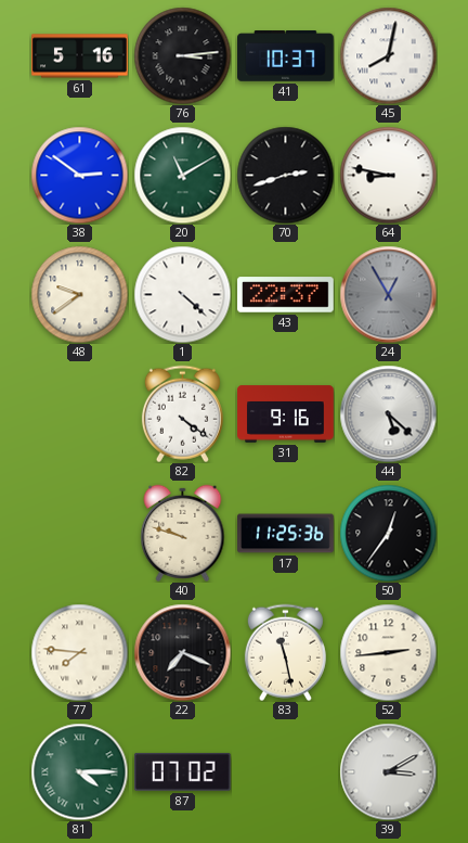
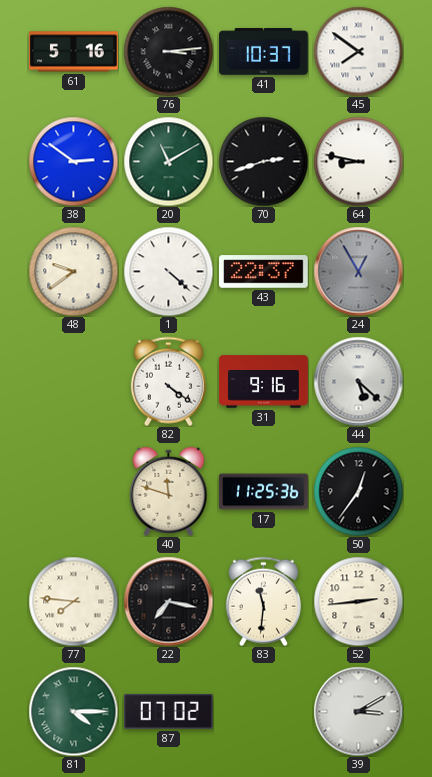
45: 8:02 -> 7:51 (358, 51)
40: 9:48 -> 11:48 (169, 491)
22: 7:19 -> 7:17 (168, 601)
83: 11:28 -> 11:31 (263, 601)
